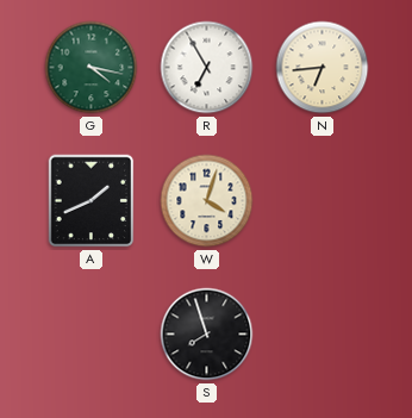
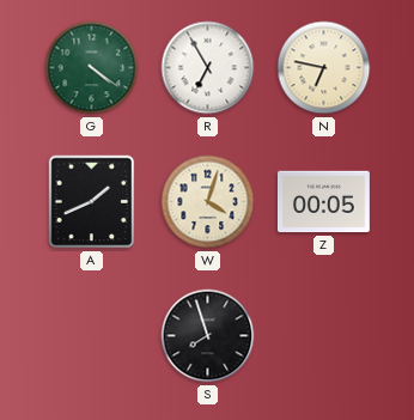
G: 4:17 -> 4:21 (92, 68)
N: 6:44 -> 6:47 (324, 68)
Z: none -> 00:05 (323, 202)
